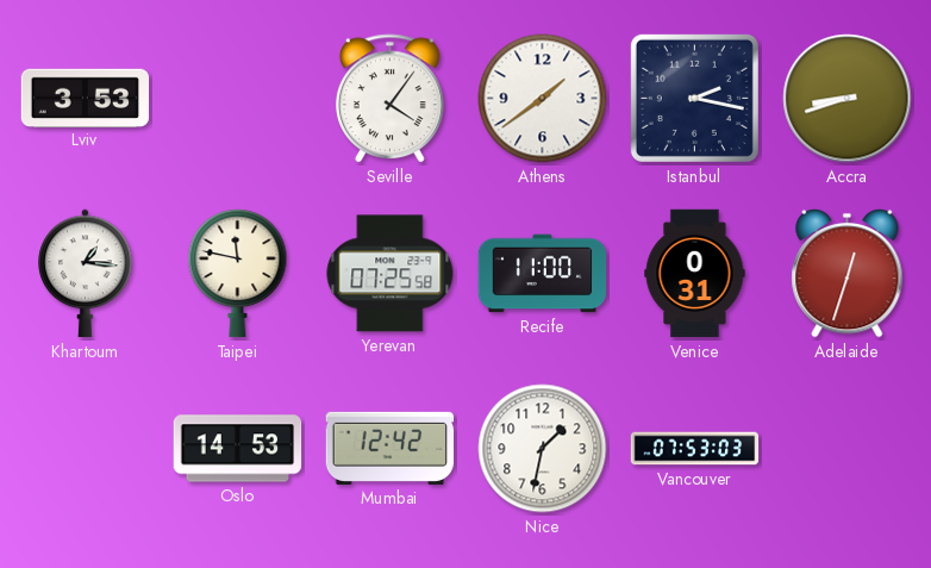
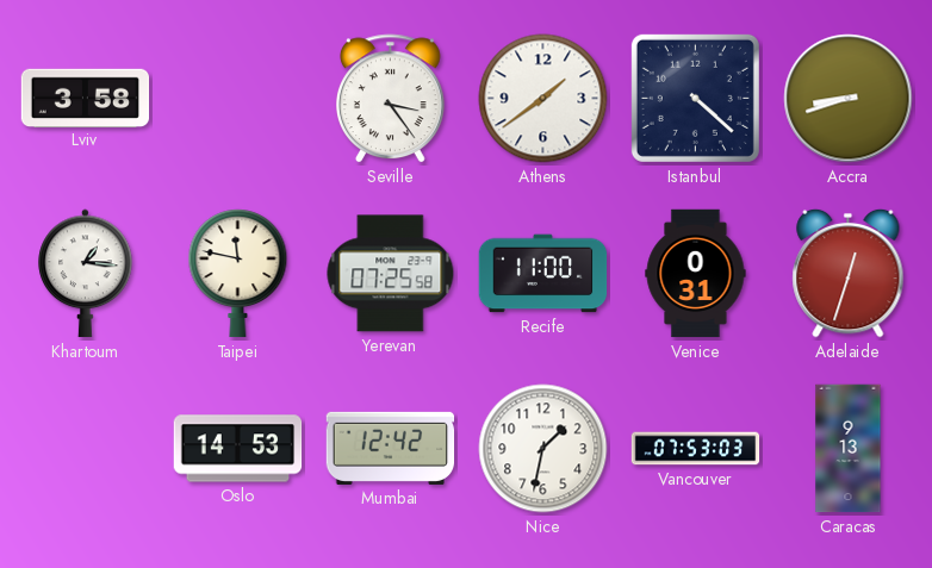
Lviv: 3:53 -> 3:58 (86, 98)
Seville: 4:06 -> 3:24 (391, 99)
Istanbul: 2:17 -> 4:22 (695, 98)
Caracas: none -> 9:13 (849, 449)
